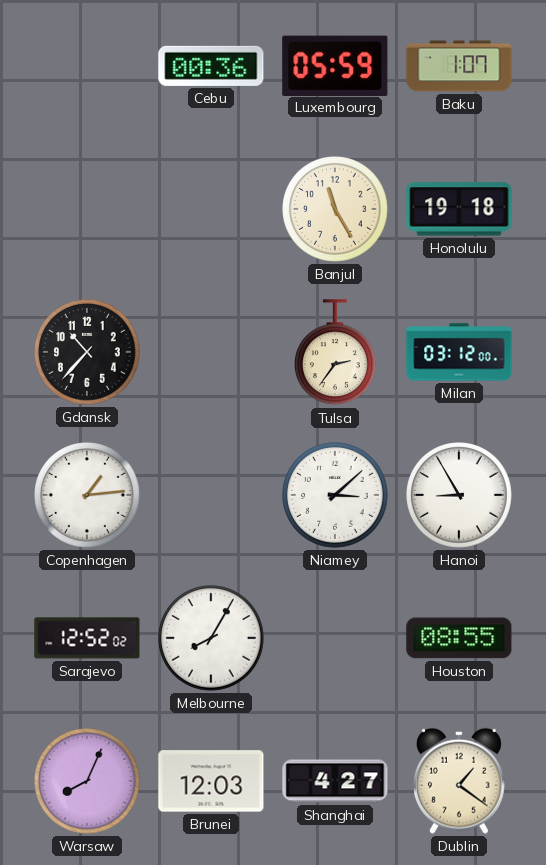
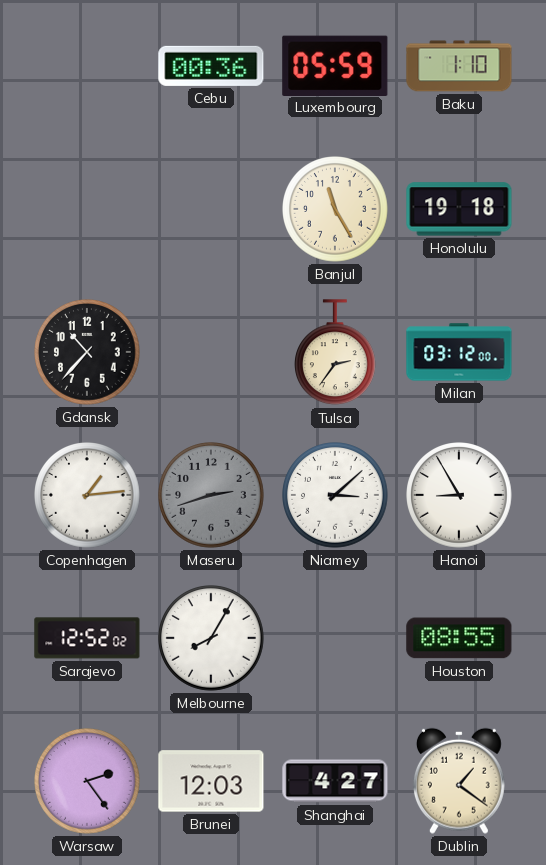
Baku: 1:07 -> 1:10 (459, 66)
Maseru: none -> 2:42 (211, 495)
Warsaw: 8:04 -> 2:24 (87, 781)
